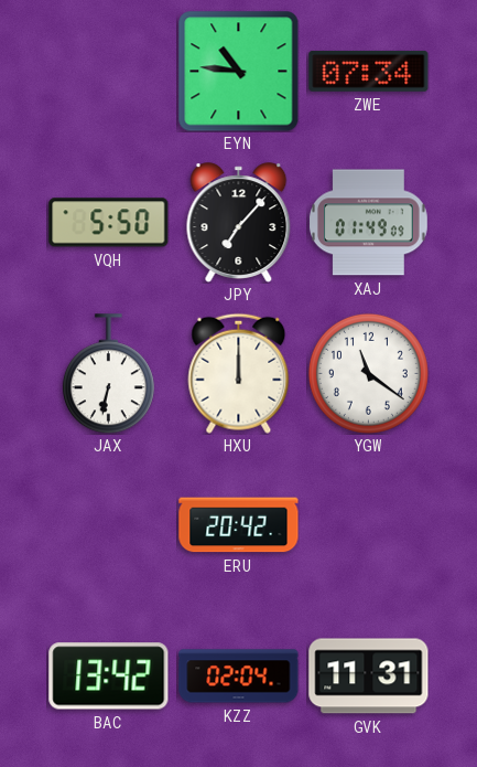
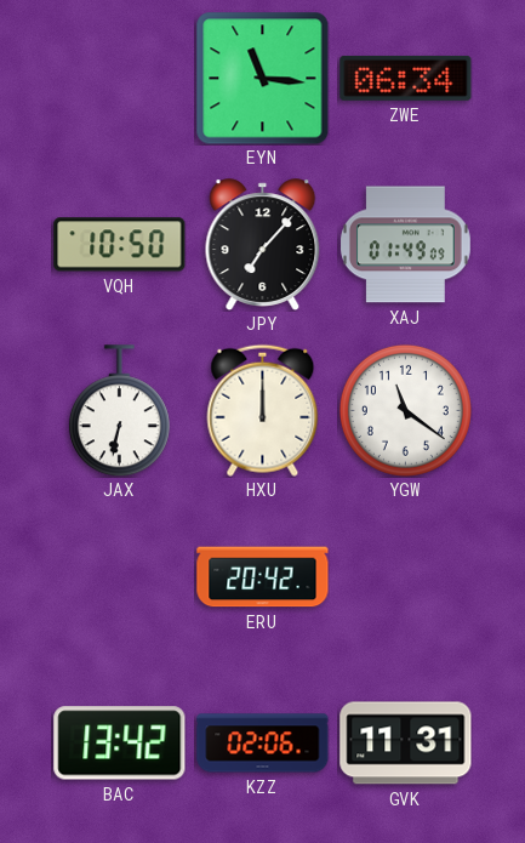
EYN: 10:46 -> 11:16 (263, 79)
ZWE: 07:34 -> 06:34 (406, 78)
VQH: 5:50 -> 10:50 (120, 245)
KZZ: 02:04 -> 02:06 (263, 744)
